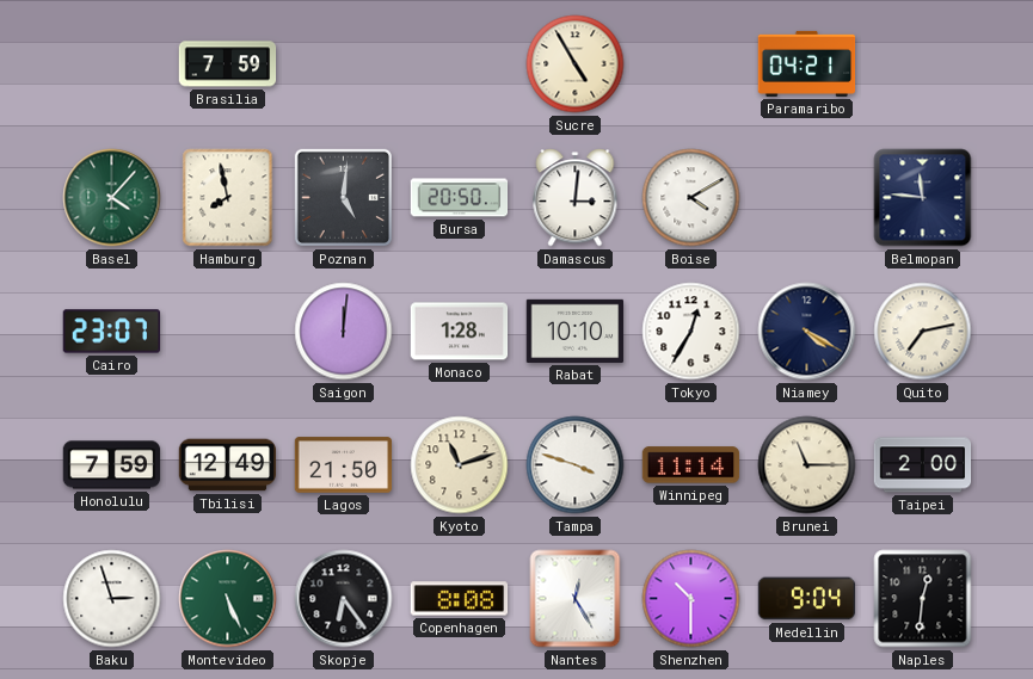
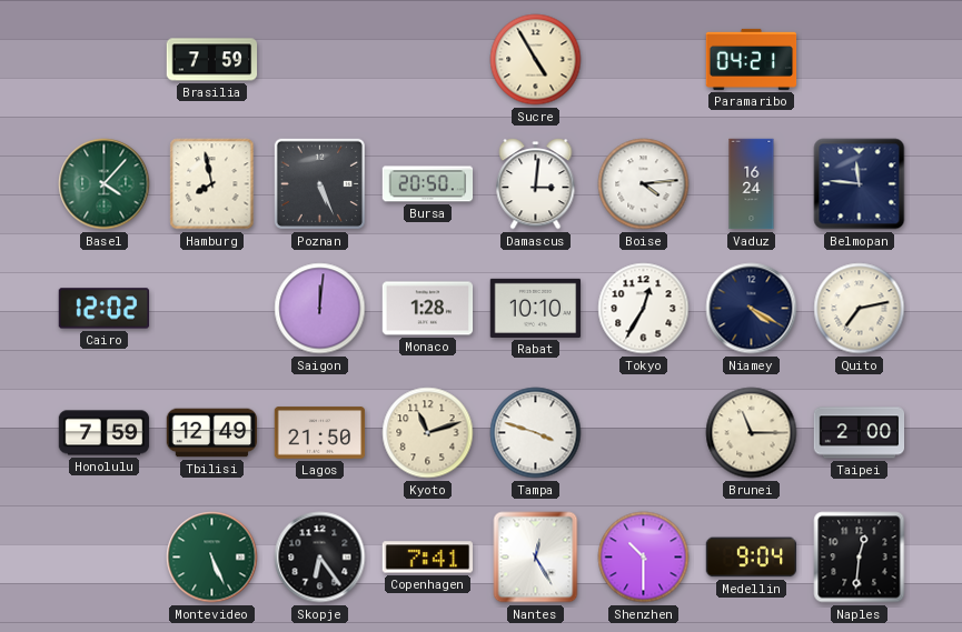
Poznan: 5:01 -> 5:26 (319, 183)
Boise: 4:10 -> 4:14 (644, 184)
Vaduz: none -> 16:24 (752, 184)
Cairo: 23:07 -> 12:02 (105, 309)
Winnipeg: 11:14 -> none (691, 465)
Baku: 2:57 -> none (112, 599)
Copenhagen: 8:08 -> 7:41 (428, 558)
